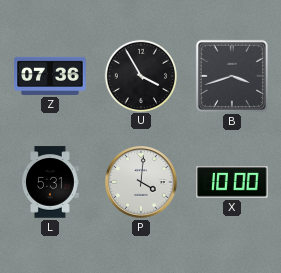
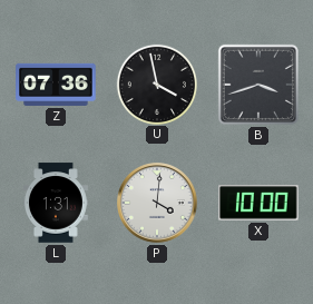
U: 3:55 -> 3:58 (156, 84)
L: 5:31 -> 1:31 (56, 203)
